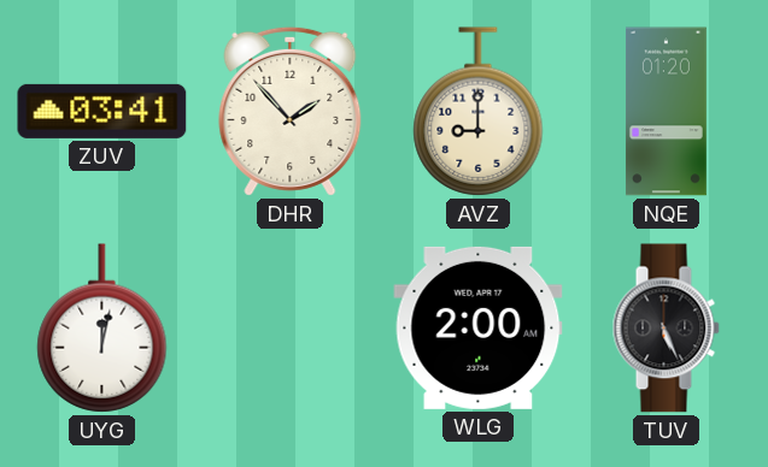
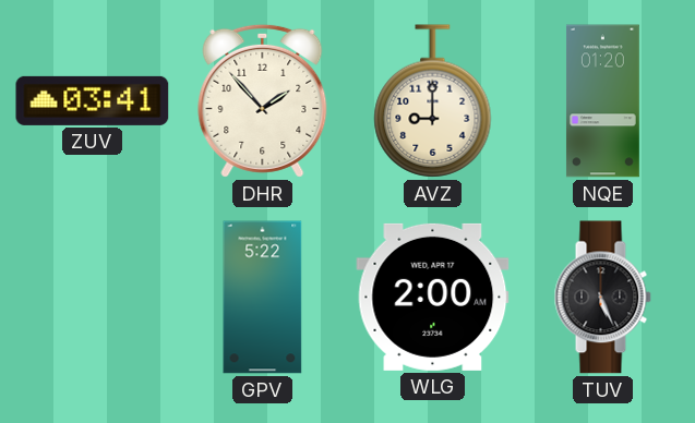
UYG: 12:02 -> none (102, 329)
GPV: none -> 5:22 (263, 298)
